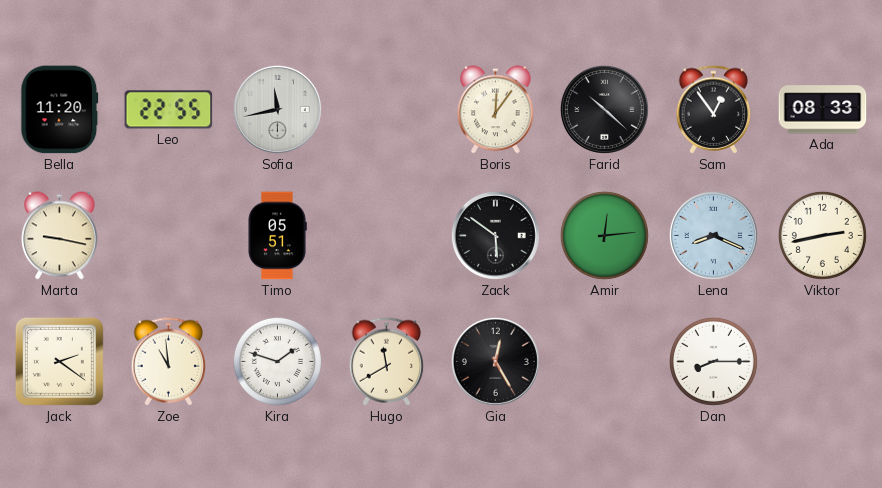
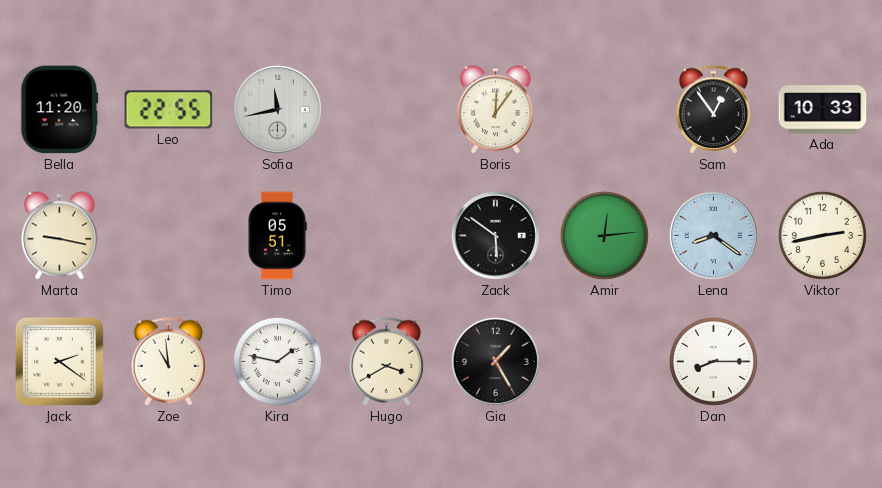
Farid: 10:22 -> none (604, 109)
Ada: 08:33 -> 10:33 (823, 110)
Lena: 8:19 -> 8:21 (713, 235)
Kira: 1:48 -> 1:47 (277, 361)
Hugo: 11:40 -> 3:40 (387, 362)
Gia: 12:25 -> 1:25 (495, 361)
